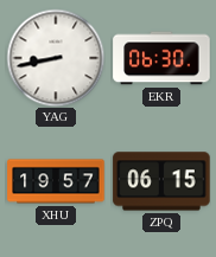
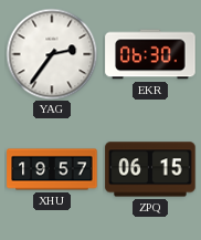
YAG: 8:43 -> 2:36 (52, 54)
